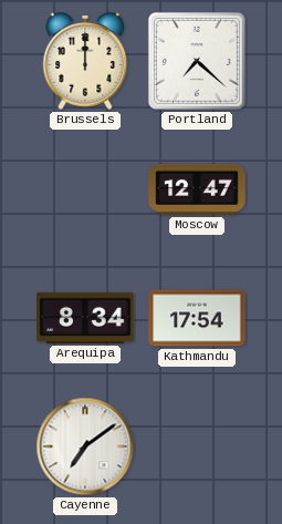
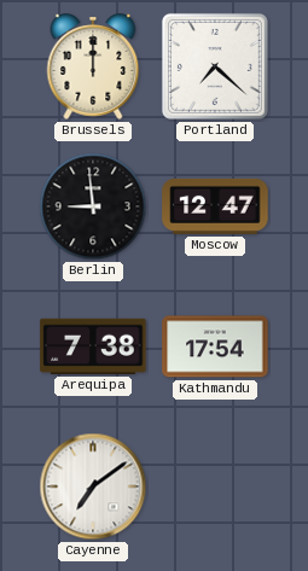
Berlin: none -> 8:59 (93, 206)
Arequipa: 8:34 -> 7:38 (93, 346)
